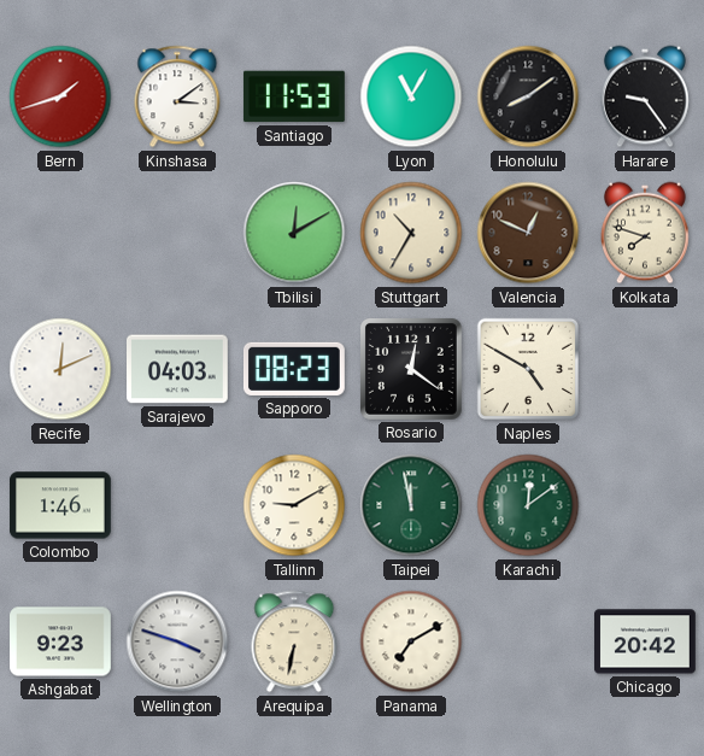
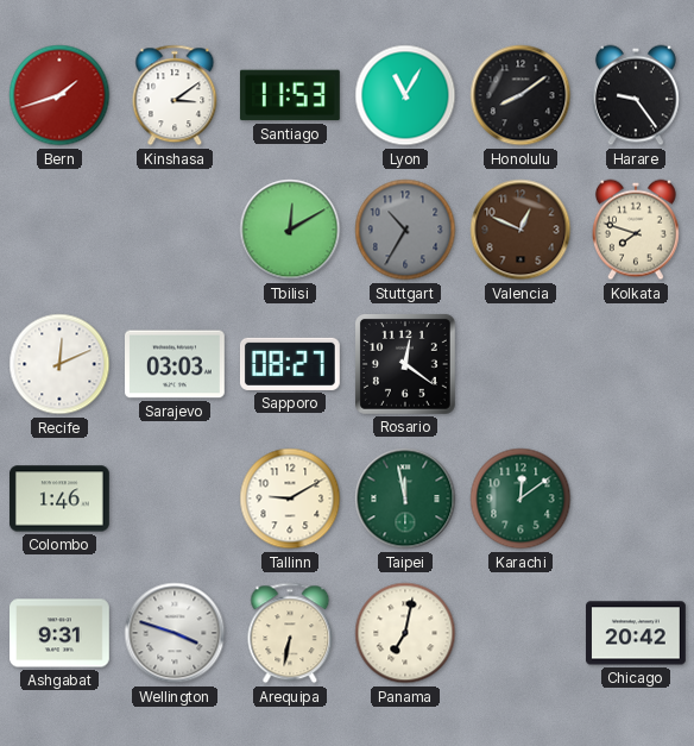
Stuttgart dial: cream -> grey (405, 230)
Sarajevo: 04:03 -> 03:03 (176, 364)
Sapporo: 08:23 -> 08:27 (290, 364)
Naples: 4:50 -> none (528, 369)
Ashgabat: 9:23 -> 9:31 (61, 633)
Panama: 7:10 -> 7:02 (405, 633)
